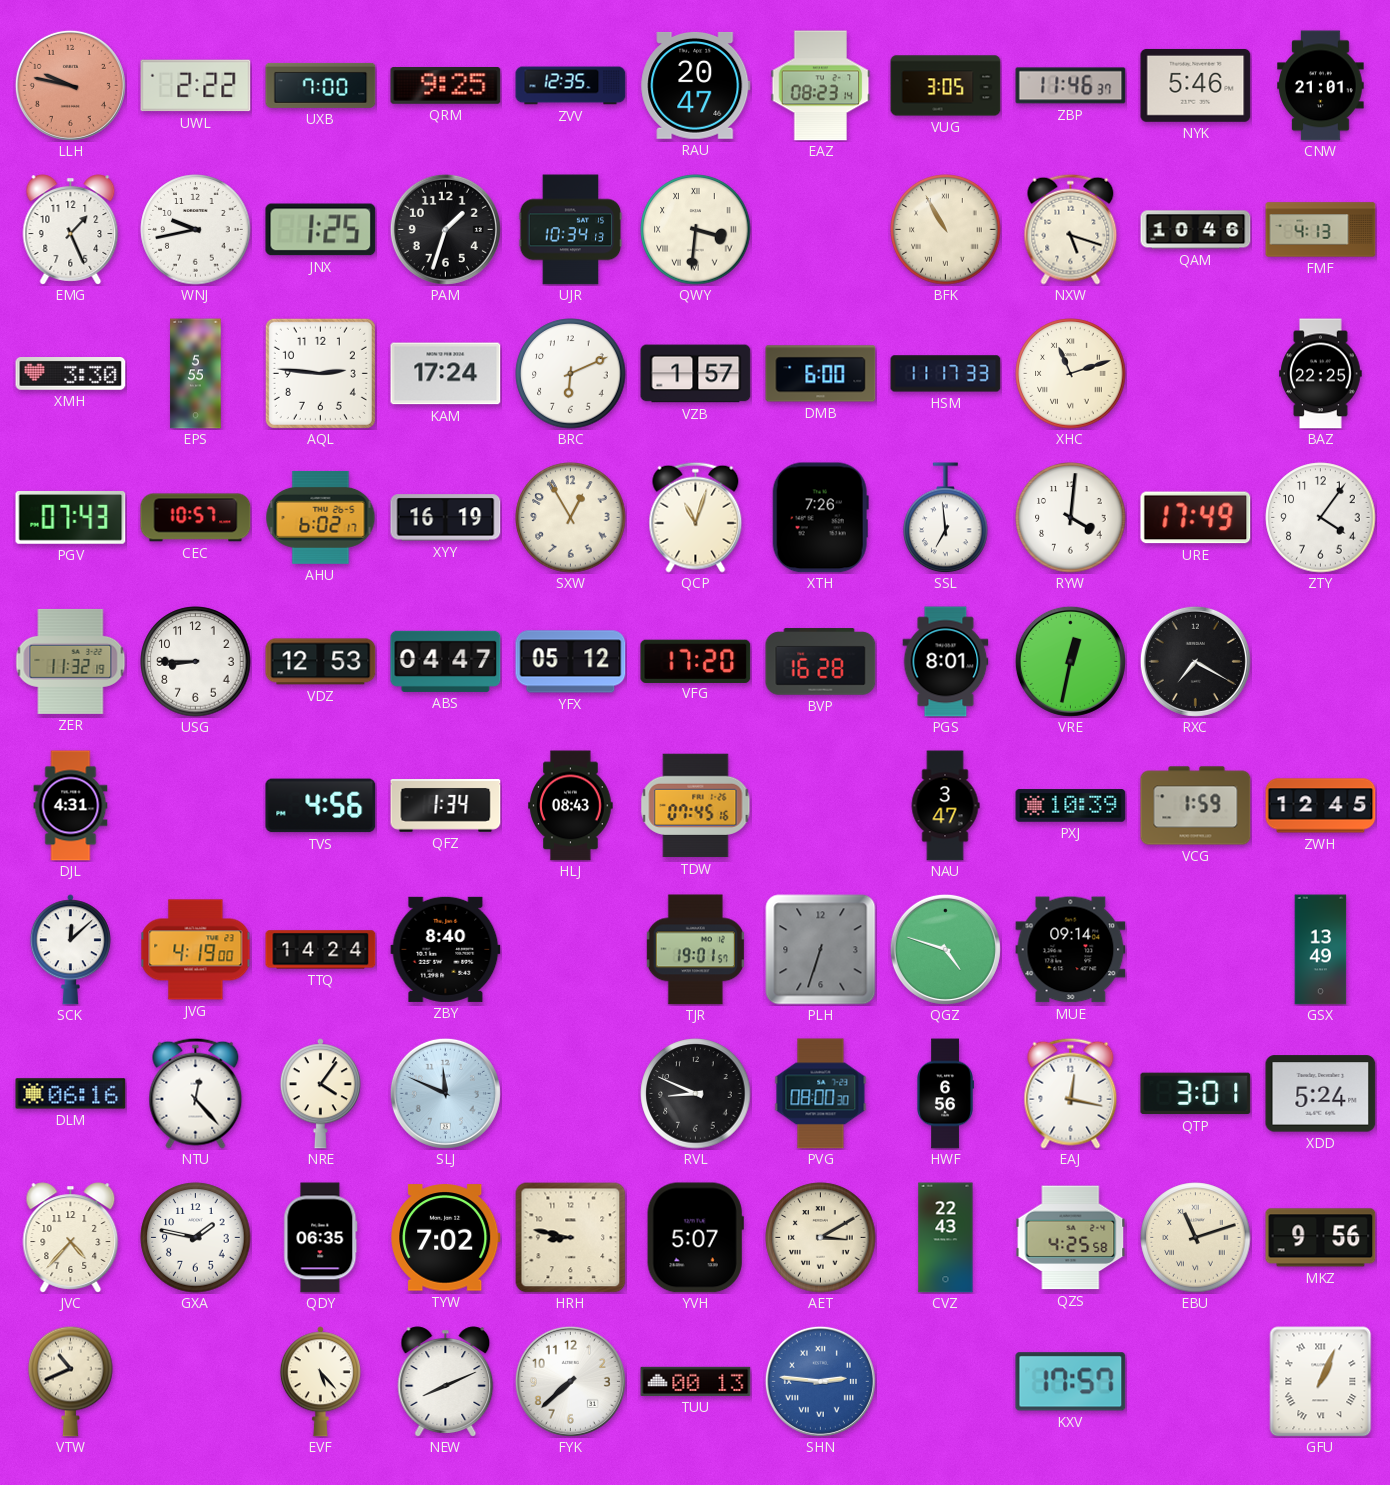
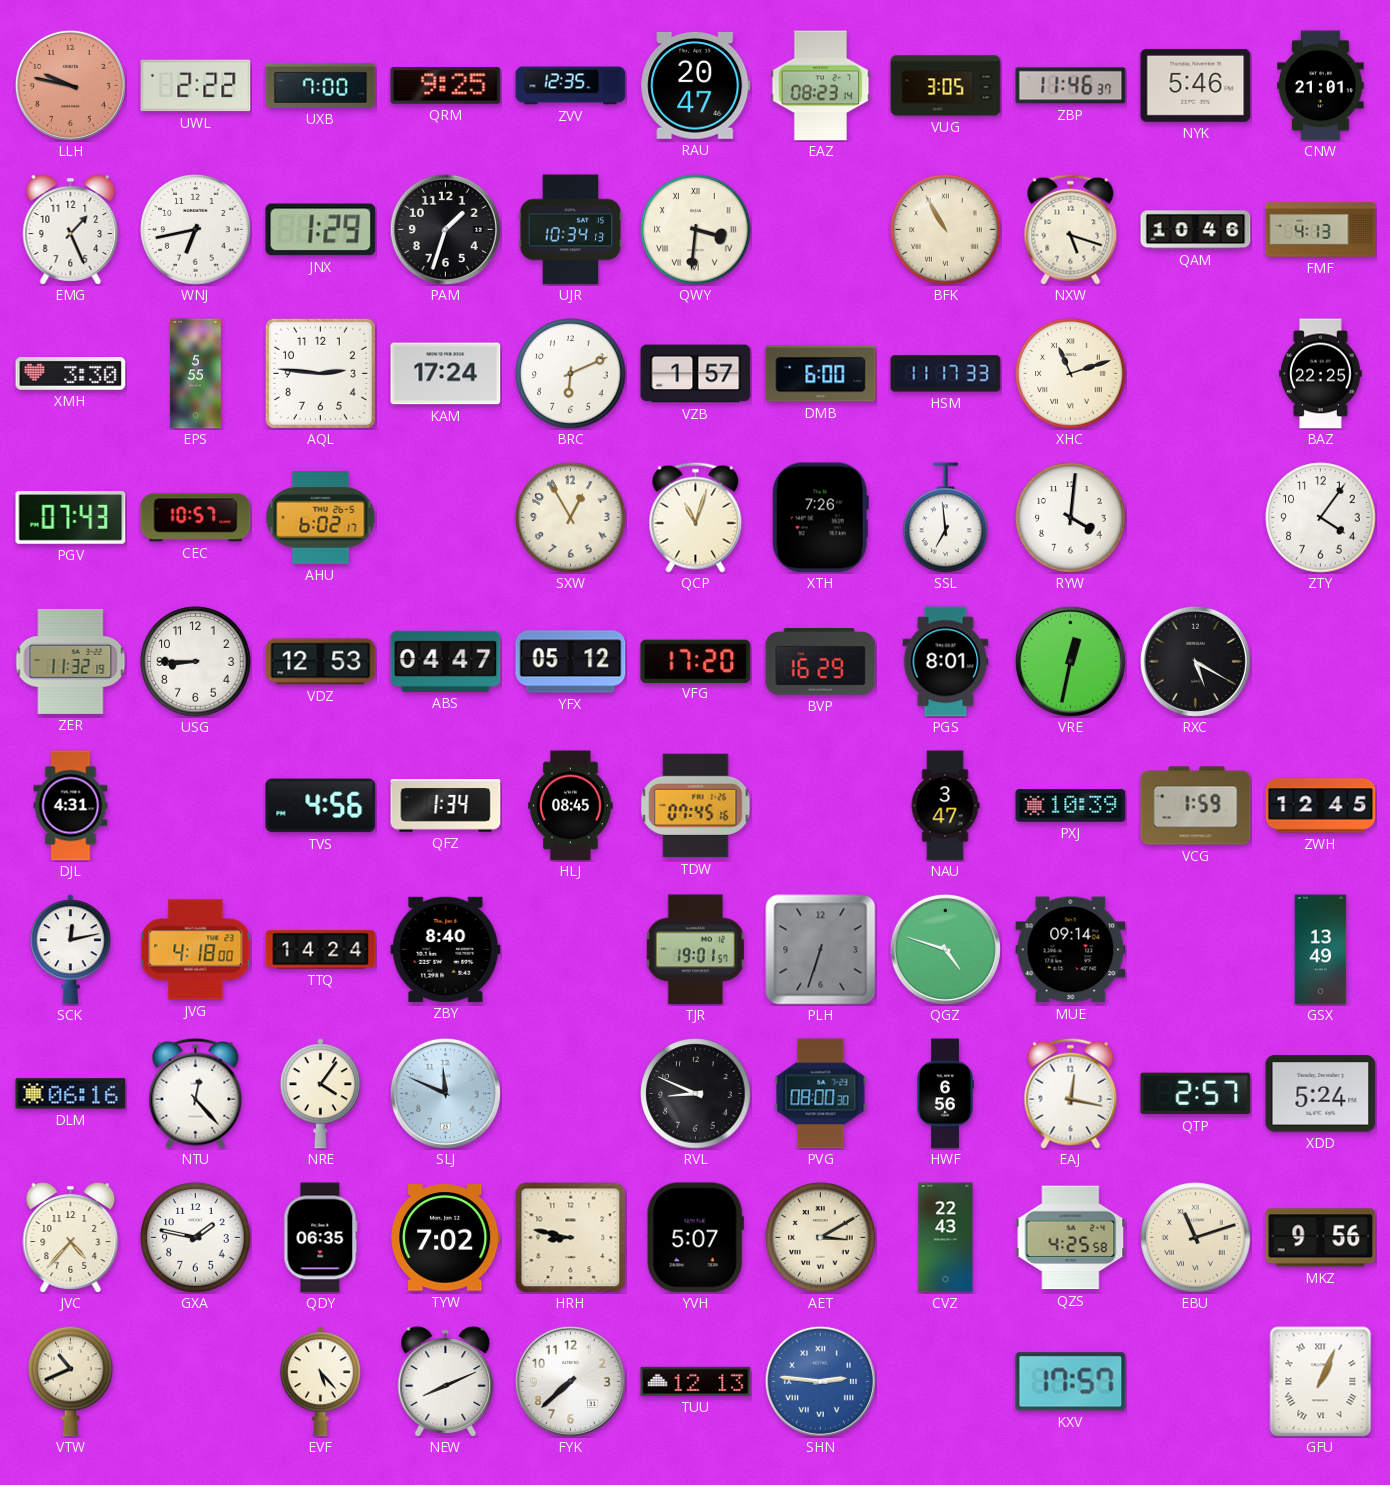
WNJ: 9:43 -> 6:43 (196, 230)
JNX: 1:25 -> 1:29 (321, 230)
XYY: 16:19 -> none (446, 518)
URE: 17:49 -> none (1196, 518)
BVP: 16:28 -> 16:29 (821, 662)
RXC: 7:20 -> 5:20 (1195, 661)
HLJ: 08:43 -> 08:45 (571, 806)
SCK: 12:08 -> 12:13 (70, 950)
JVG: 4:19 -> 4:18 (196, 950)
QTP: 3:01 -> 2:57 (1196, 1094)
TUU: 00:13 -> 12:13 (696, 1381)
